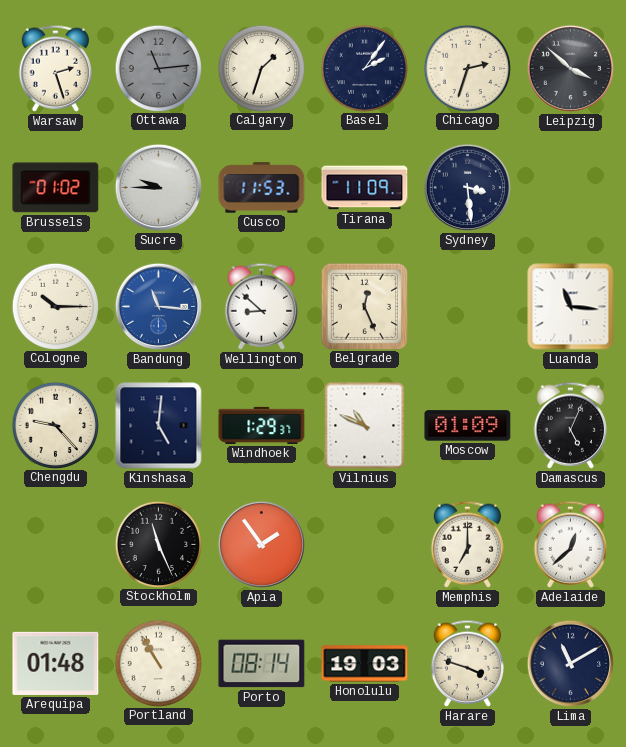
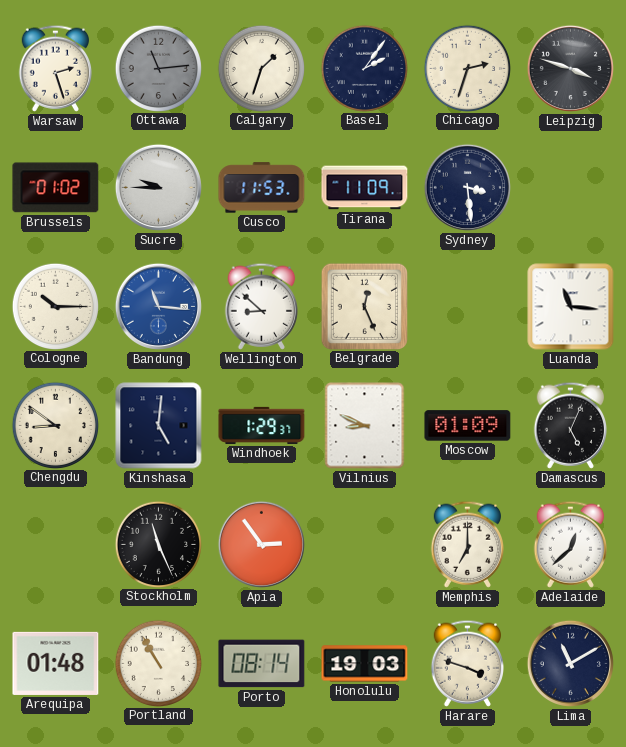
Leipzig: 3:52 -> 3:48 (570, 68)
Chengdu: 9:23 -> 8:51 (55, 425)
Vilnius: 10:49 -> 8:49 (365, 426)
Apia: 1:54 -> 2:54 (261, 544)
